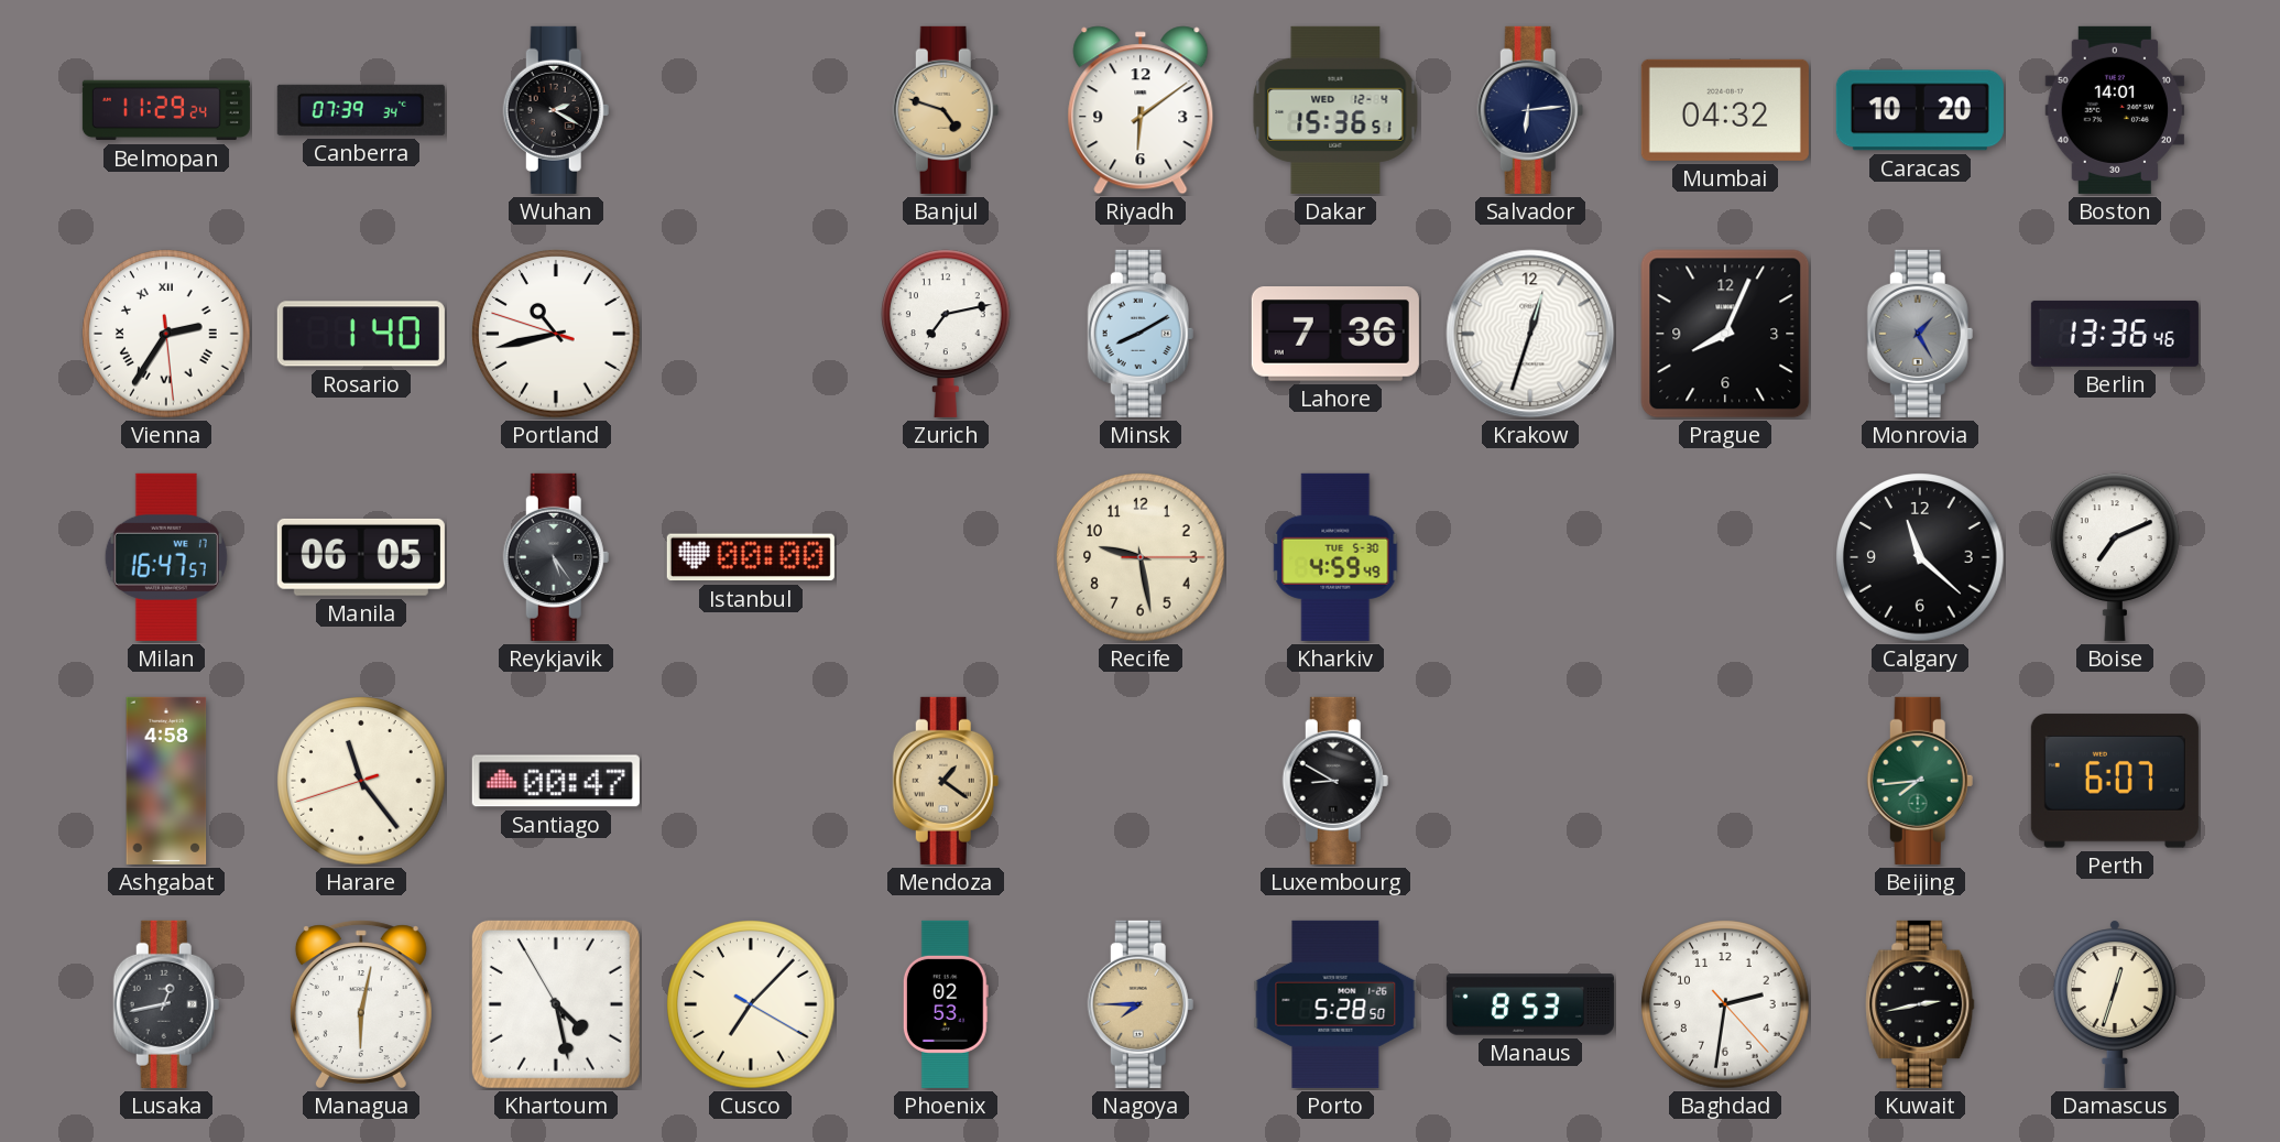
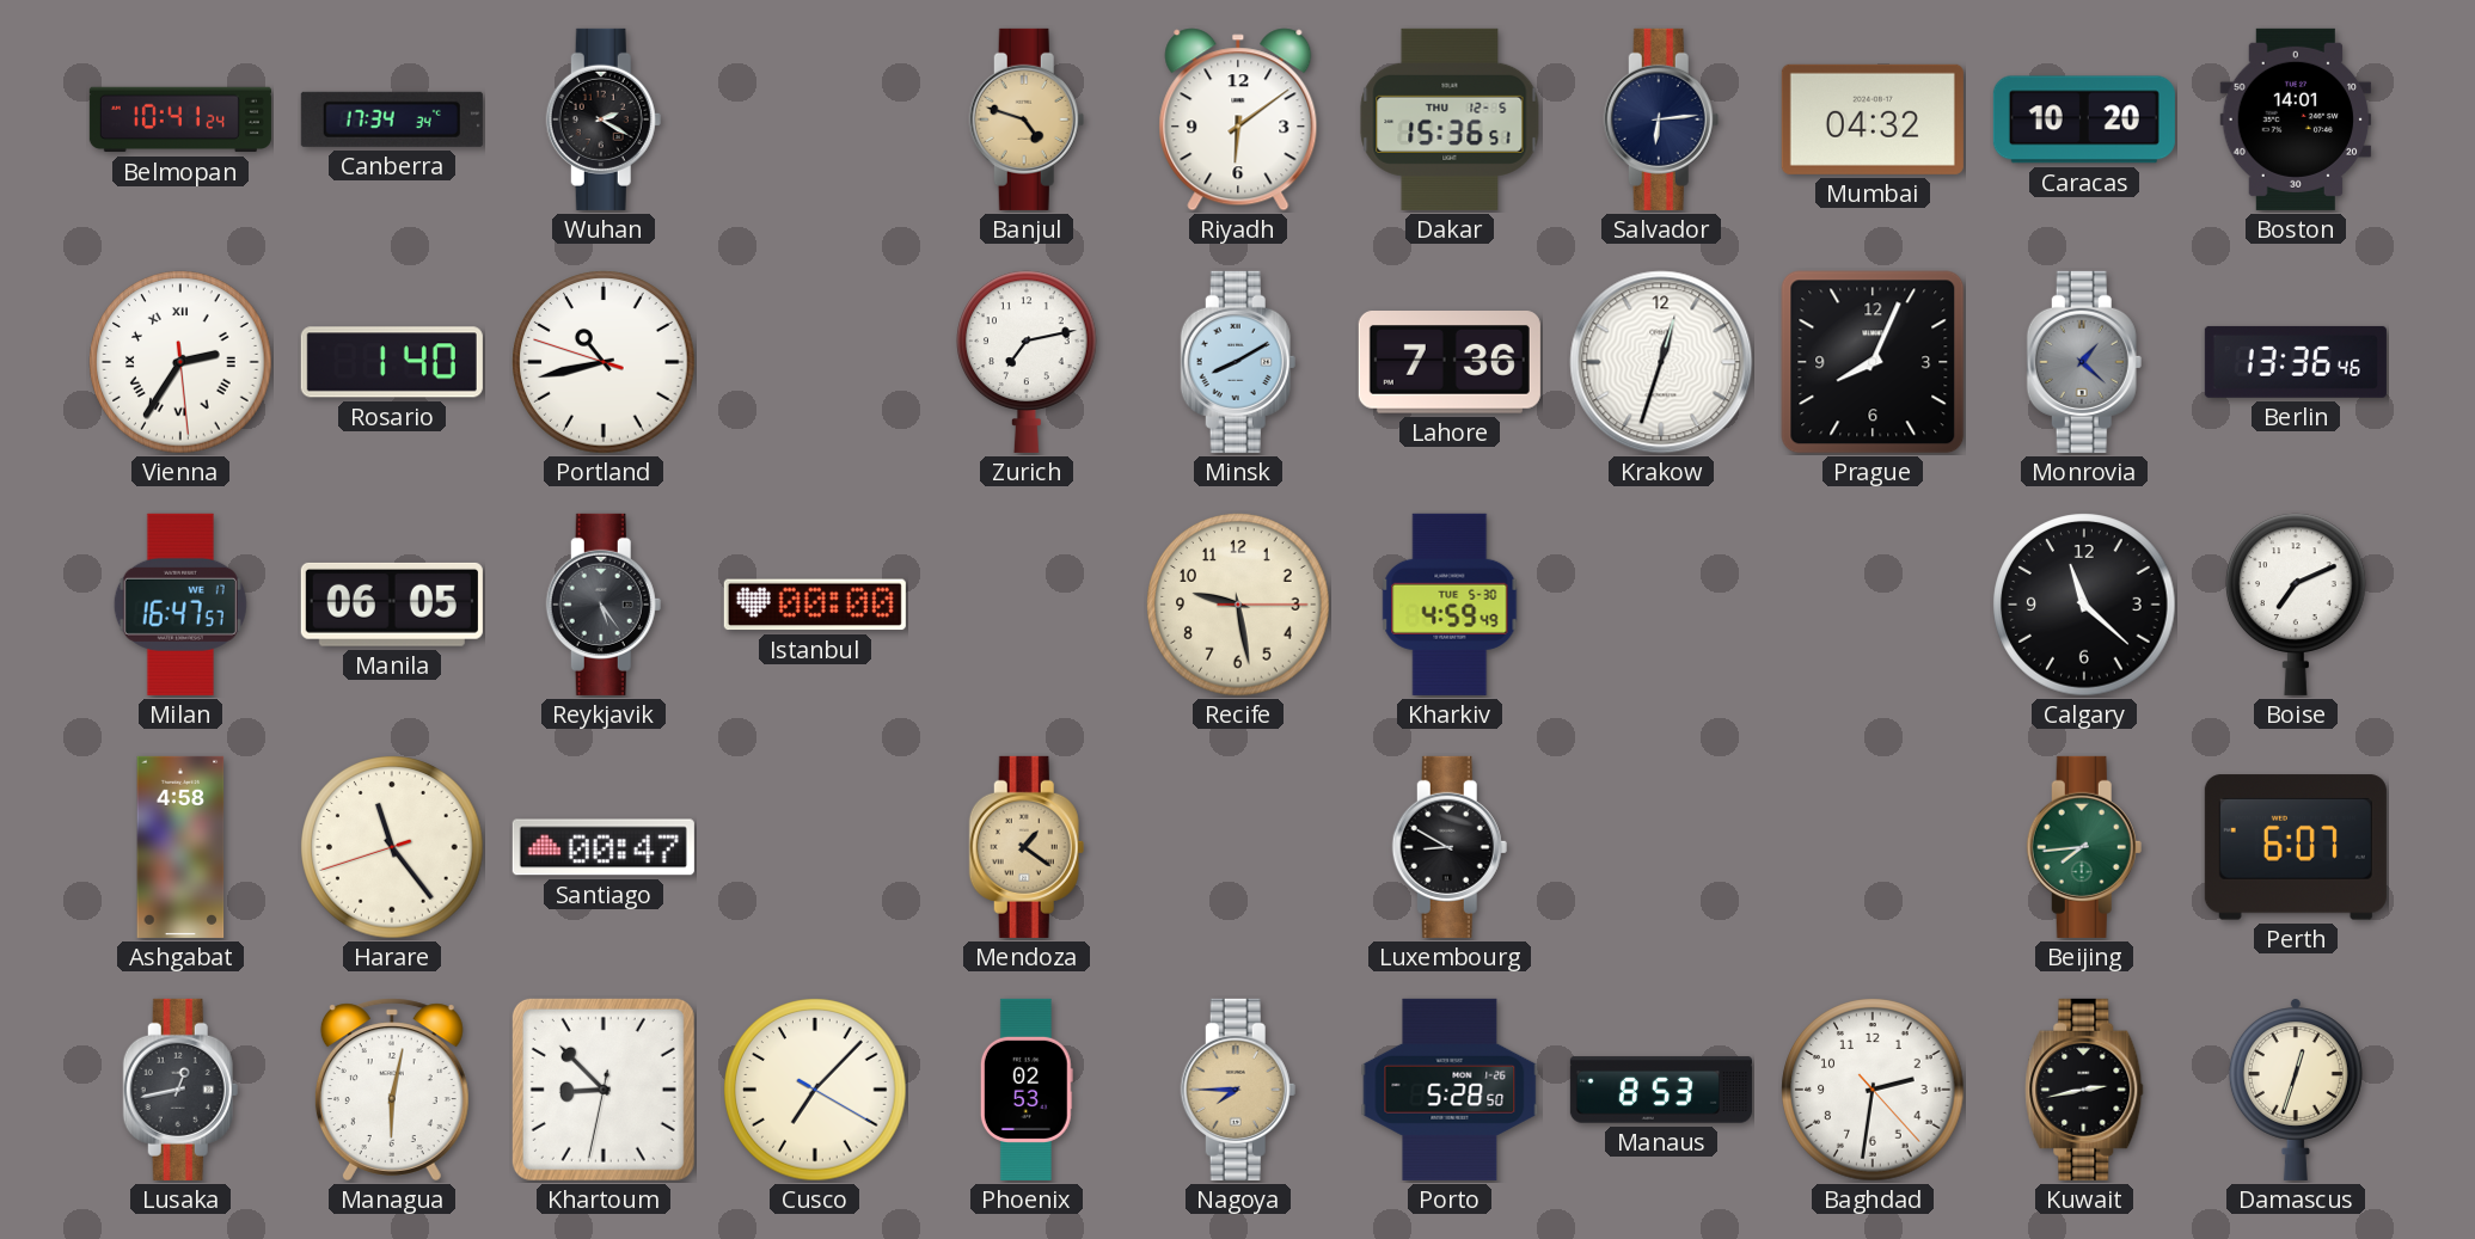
Belmopan: 11:29 -> 10:41 (180, 119)
Canberra: 07:39 -> 17:34 (392, 119)
Dakar date: WED 12-4 -> THU 12-5 (1450, 119)
Monrovia: 1:25 -> 1:22 (2084, 362)
Khartoum: 4:27 -> 8:52 (604, 1090)
